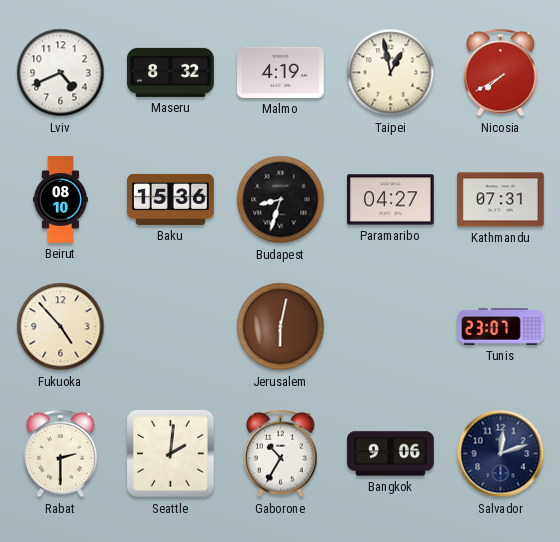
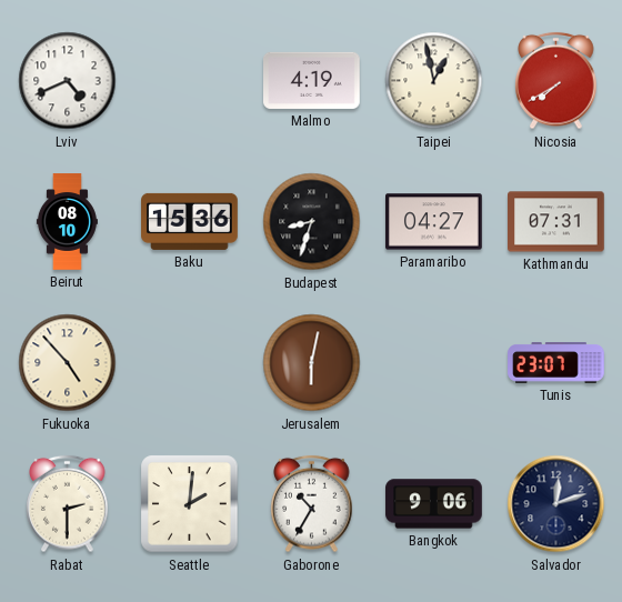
Maseru: 8:32 -> none (171, 72)
